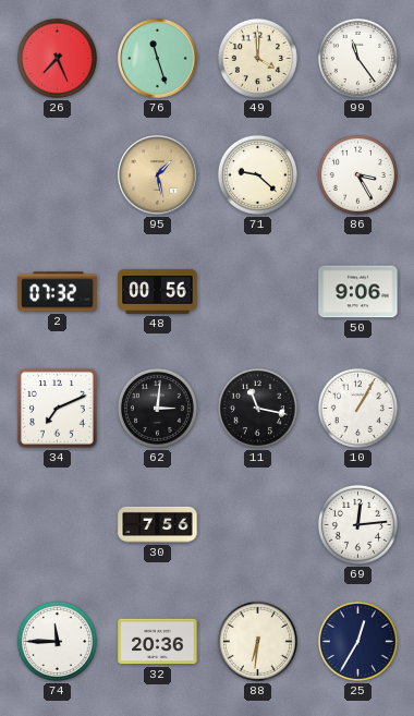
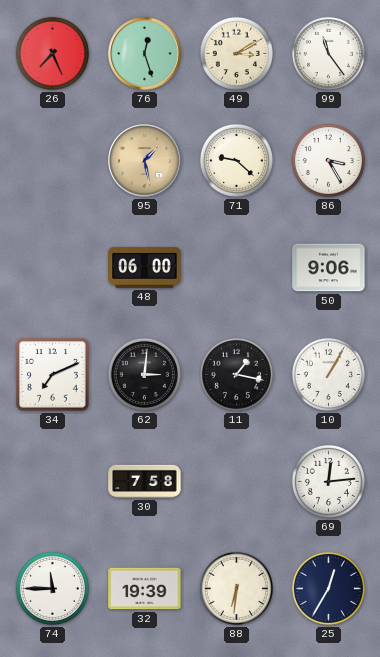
76: 11:27 -> 12:27 (145, 54)
49: 4:00 -> 3:10 (236, 53)
2: 07:32 -> none (58, 292)
48: 00:56 -> 06:00 (145, 267)
11: 11:17 -> 1:17 (236, 374)
30: 7:56 -> 7:58 (145, 481)
32: 20:36 -> 19:39 (145, 589)
